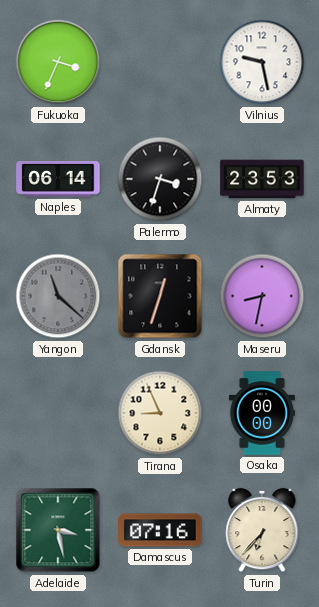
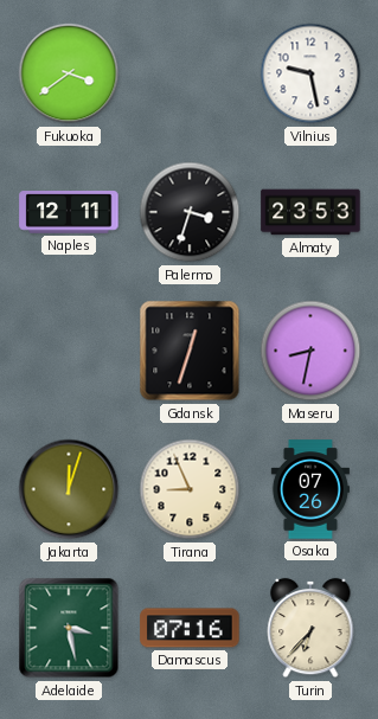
Fukuoka: 3:34 -> 3:39 (69, 73)
Naples: 06:14 -> 12:11 (69, 212)
Yangon: 11:22 -> none (58, 296)
Jakarta: none -> 12:03 (69, 489)
Osaka: 00:00 -> 07:26 (310, 489)
